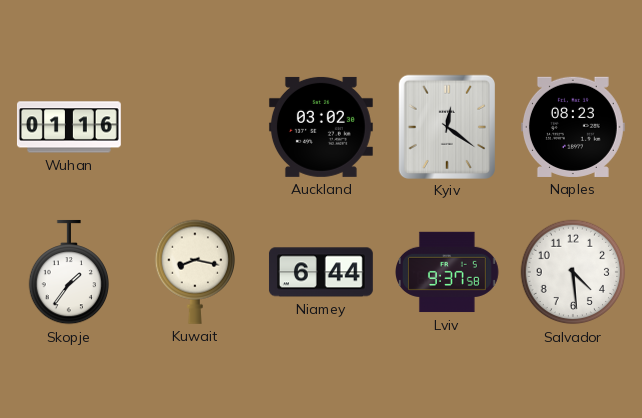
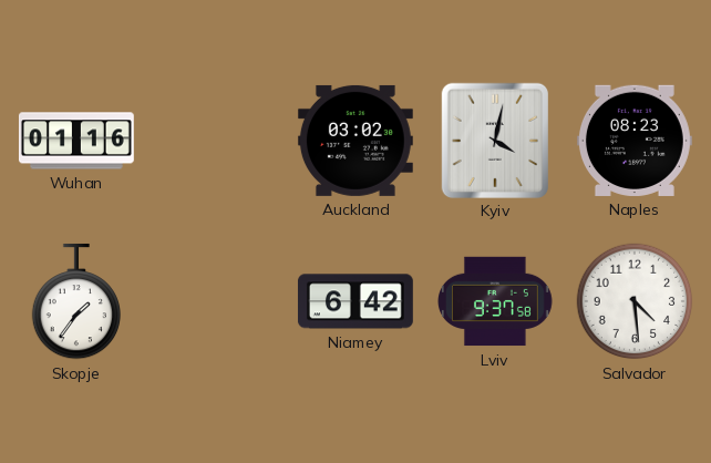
Kyiv: 12:21 -> 4:02 (494, 140)
Kuwait: 8:17 -> none (194, 272)
Niamey: 6:44 -> 6:42 (355, 301)
